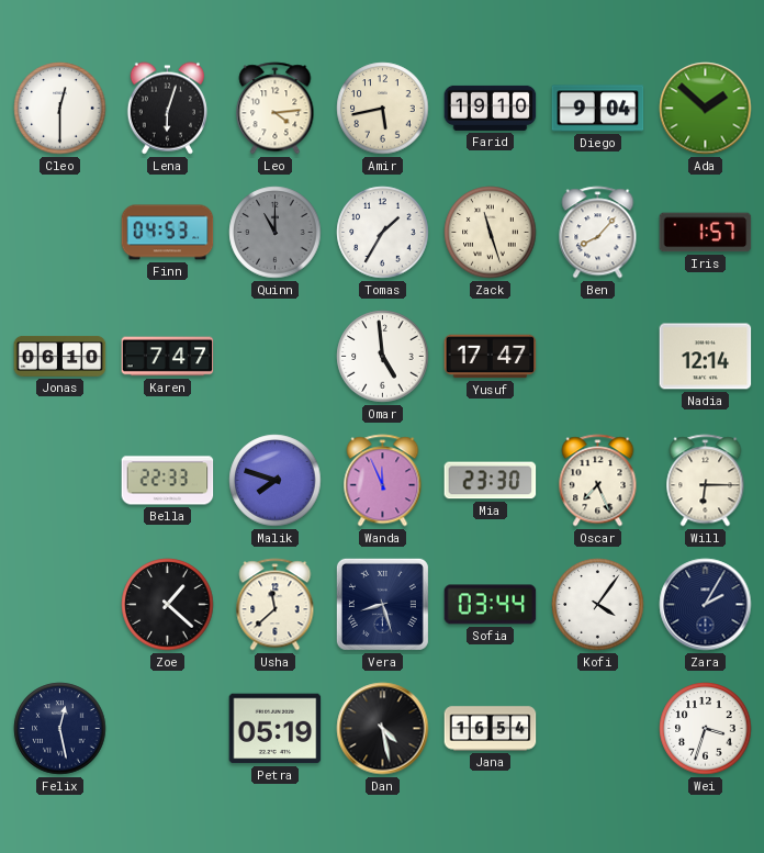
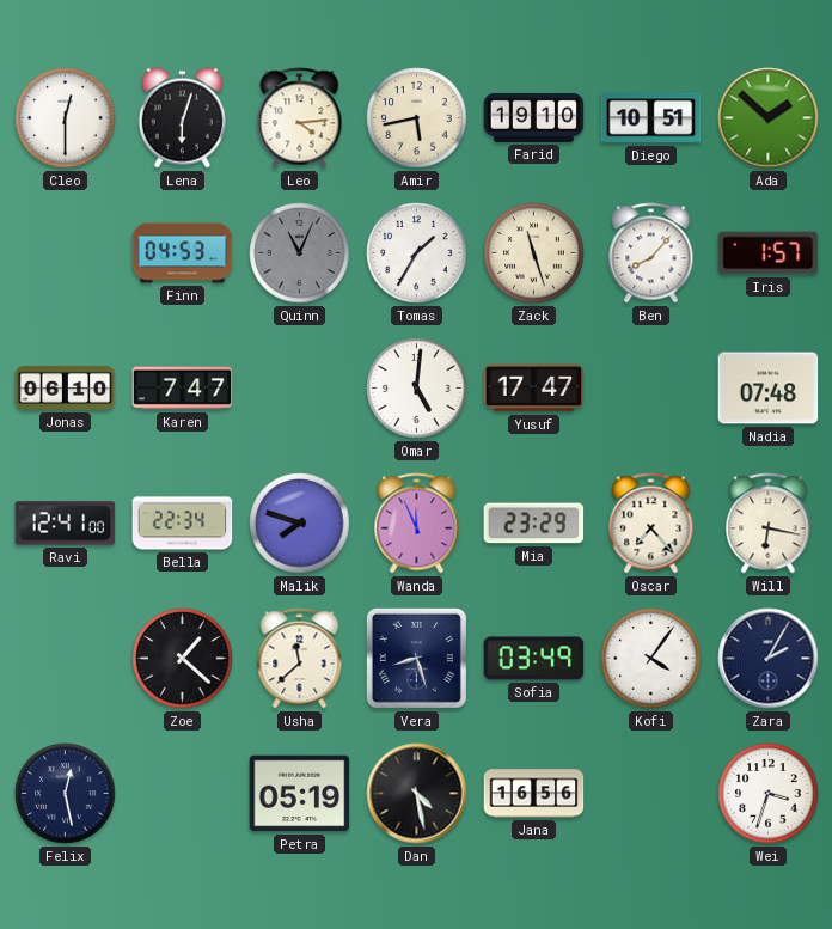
Diego: 9:04 -> 10:51 (651, 118)
Quinn: 11:00 -> 11:04 (300, 253)
Omar: 4:59 -> 5:01 (417, 389)
Nadia: 12:14 -> 07:48 (769, 389)
Ravi: none -> 12:41 (66, 524)
Bella: 22:33 -> 22:34 (183, 524)
Mia: 23:30 -> 23:29 (534, 524)
Oscar: 7:26 -> 7:23 (651, 524)
Will: 6:15 -> 6:17 (769, 524)
Sofia: 03:44 -> 03:49 (534, 659)
Jana: 16:54 -> 16:56 (534, 794)
